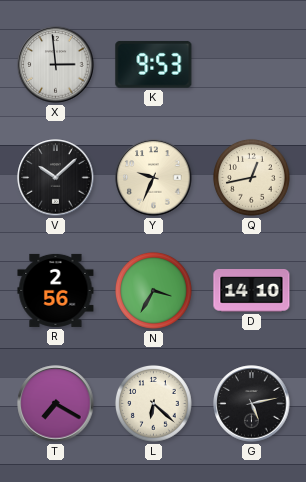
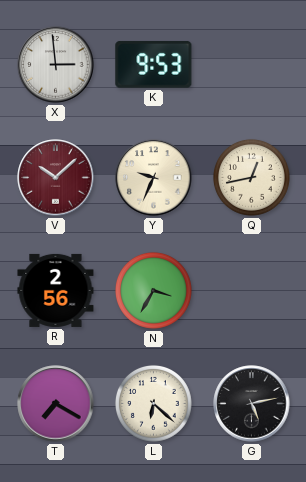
V dial: black -> burgundy (56, 178)
D: 14:10 -> none (252, 291)
